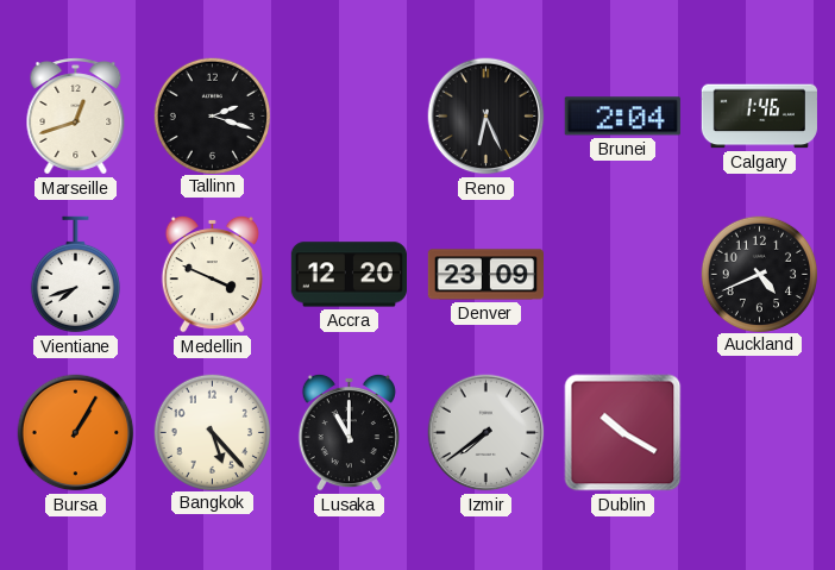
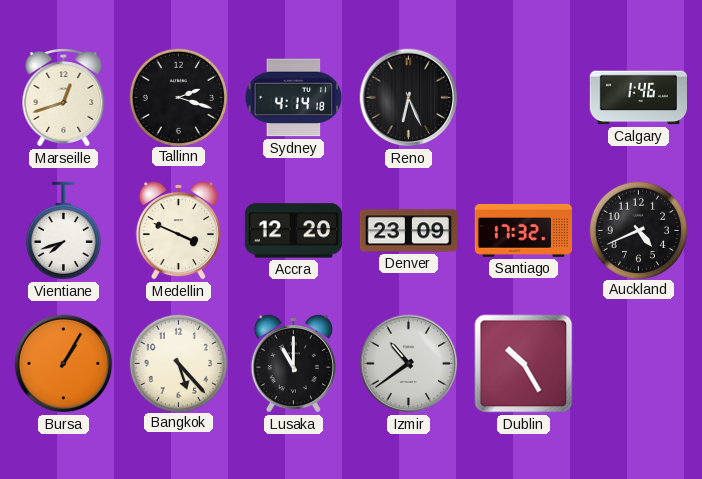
Sydney: none -> 4:14 (294, 98)
Brunei: 2:04 -> none (622, 117)
Santiago: none -> 17:32 (523, 230)
Izmir: 7:39 -> 10:39 (409, 364)
Dublin: 10:20 -> 10:25 (524, 364)
